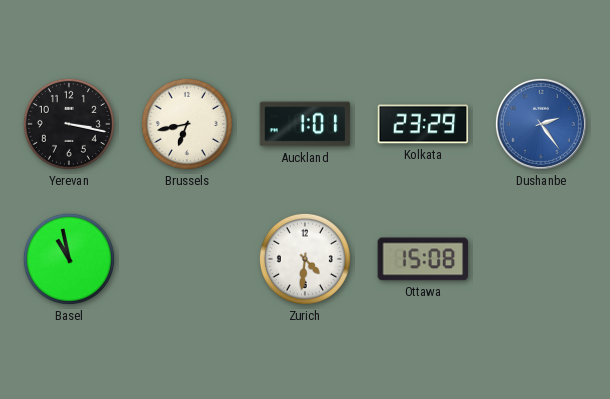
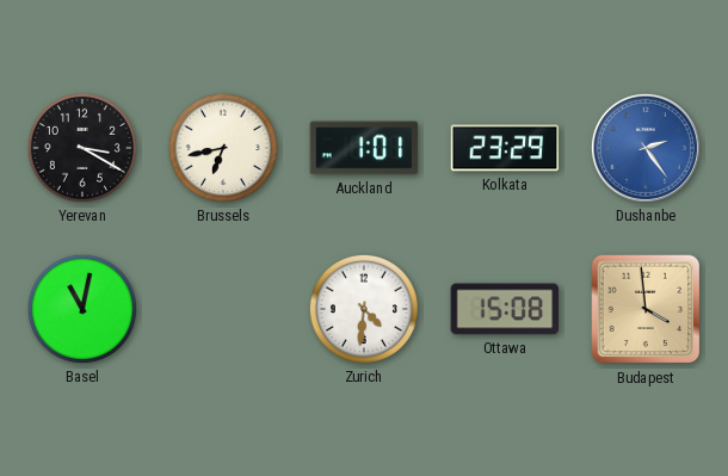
Yerevan: 3:17 -> 3:20 (82, 148)
Basel: 10:58 -> 11:02 (82, 309)
Budapest: none -> 3:59 (646, 309)
